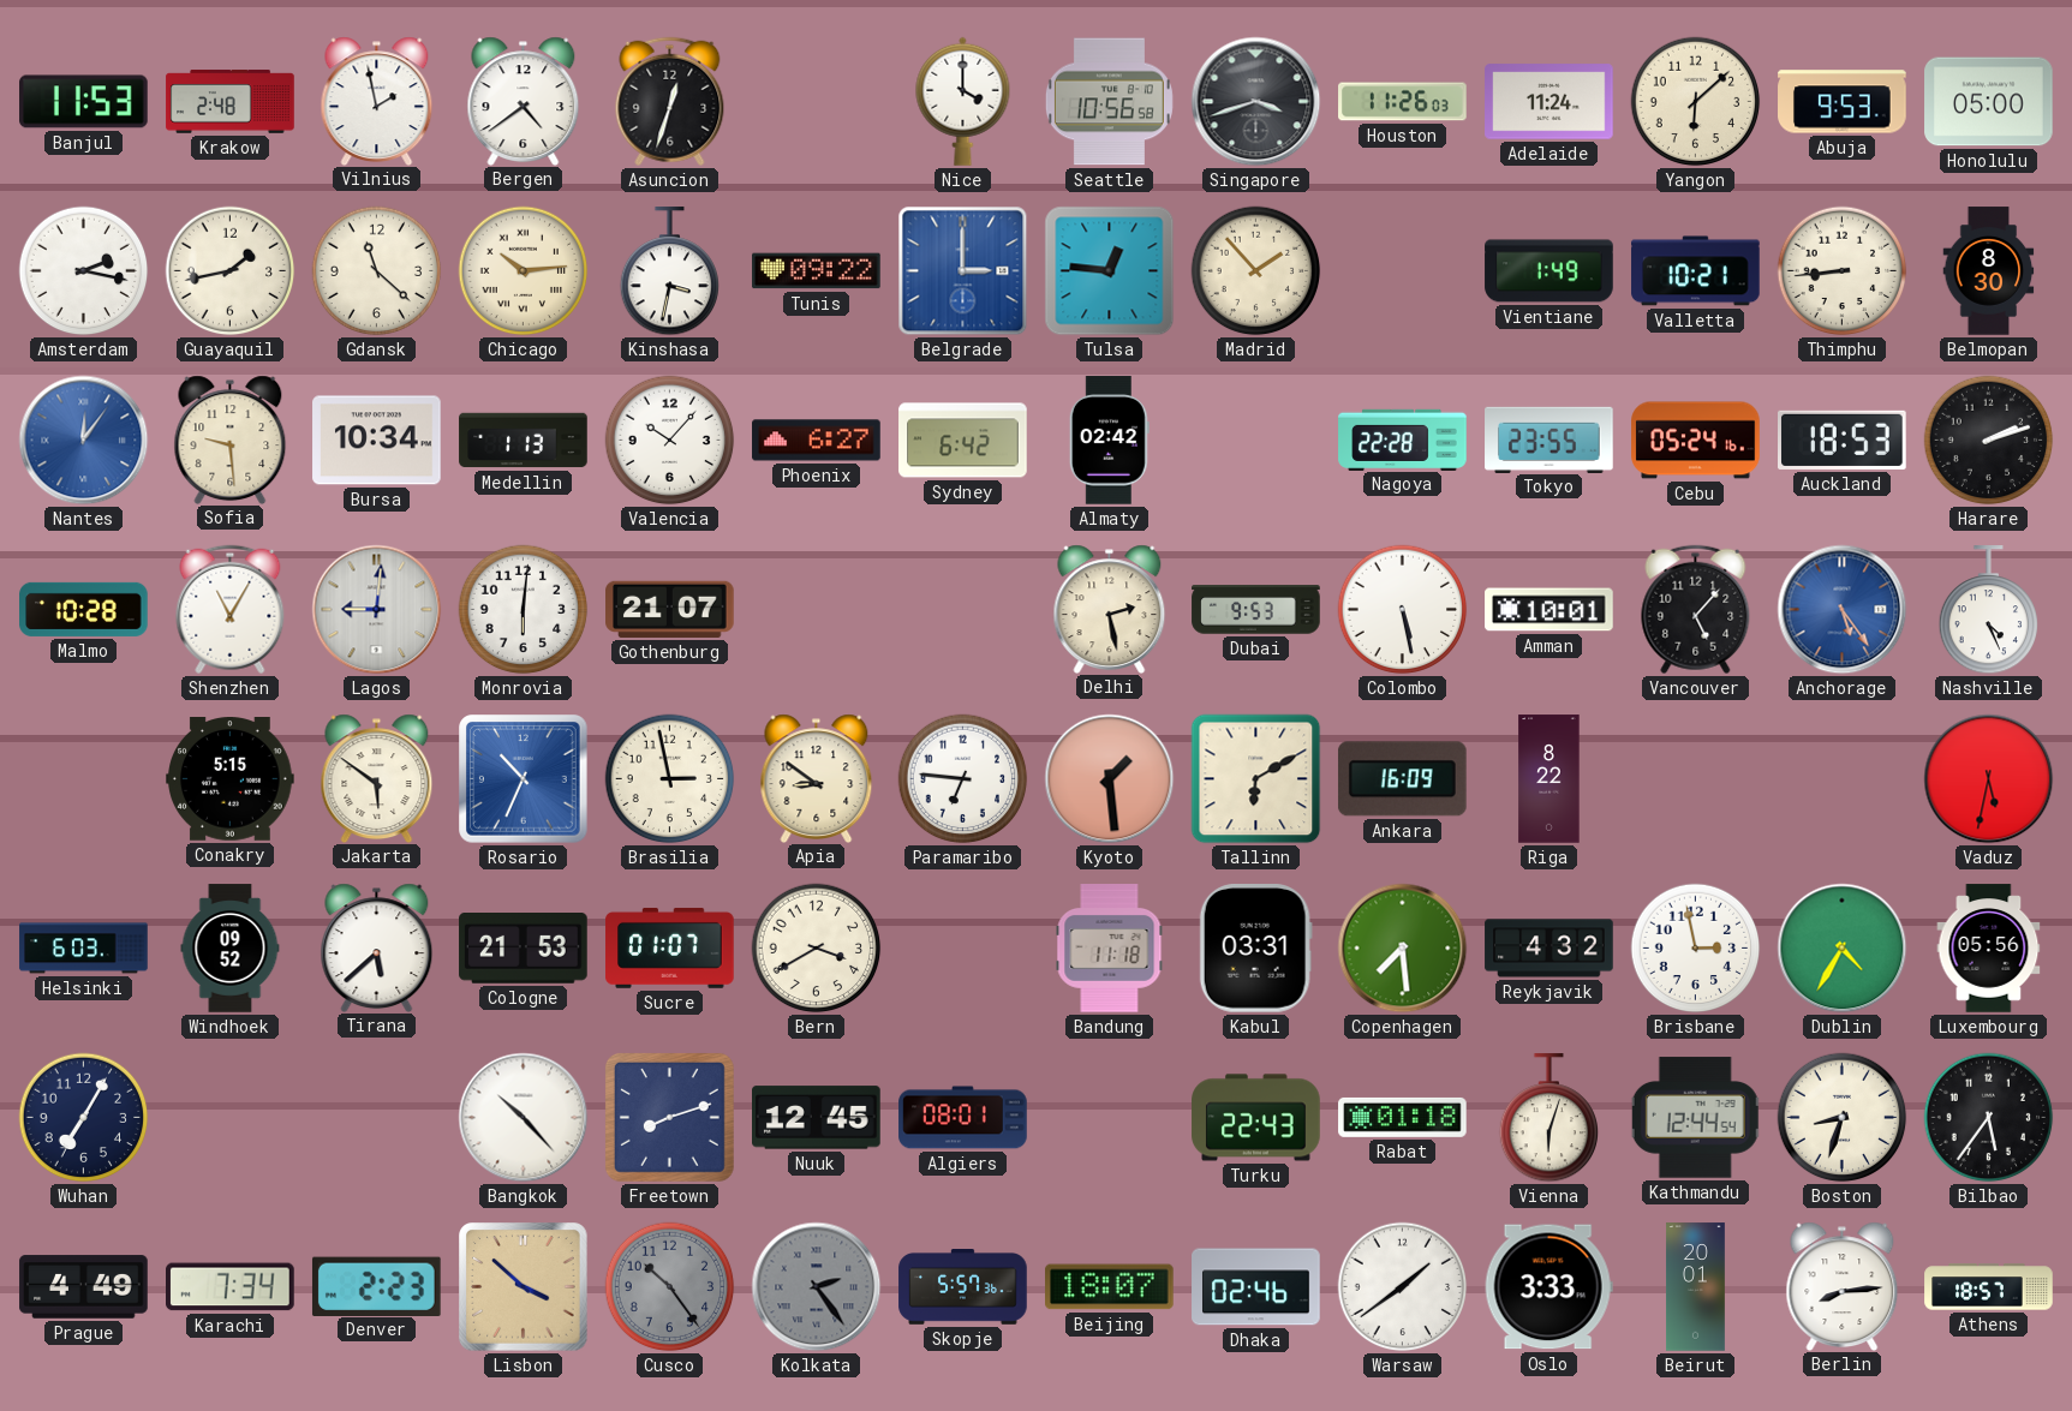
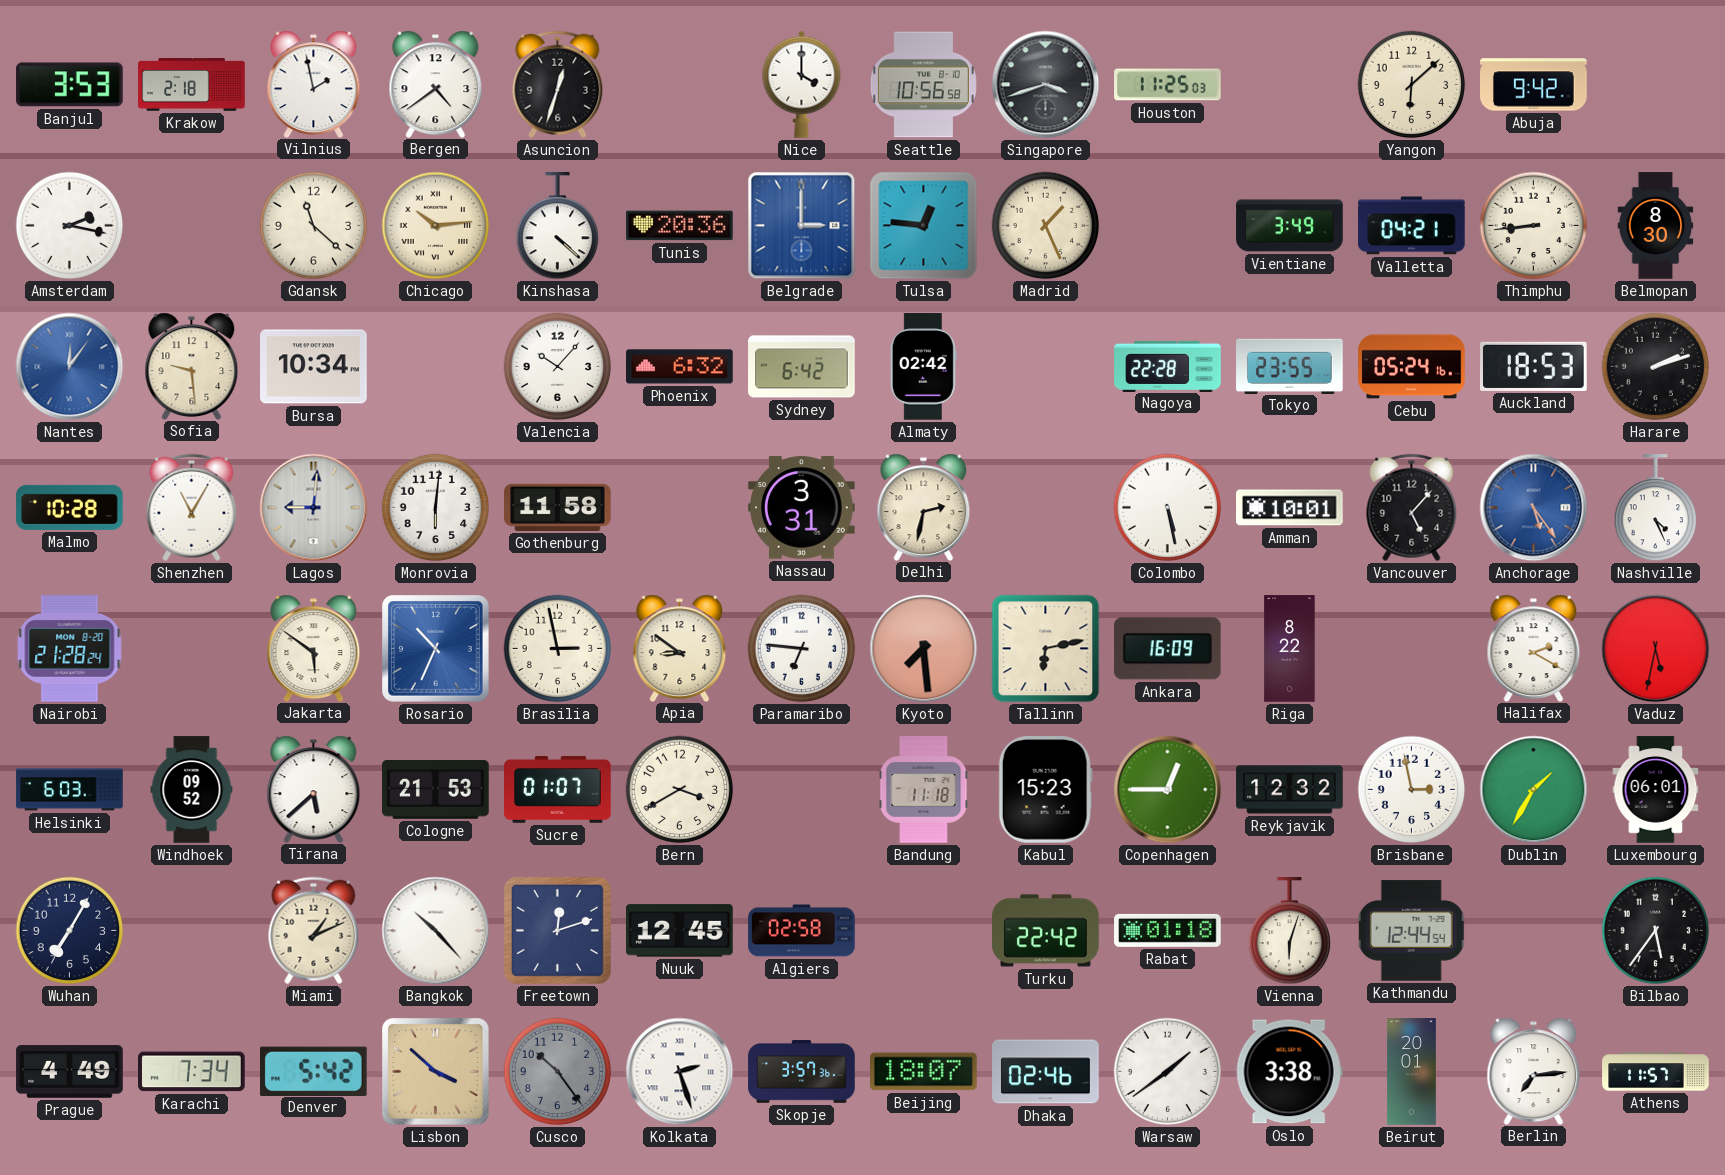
Banjul: 11:53 -> 3:53 (70, 85)
Krakow: 2:48 -> 2:18 (192, 85)
Houston: 11:26 -> 11:25 (1168, 85)
Adelaide: 11:24 -> none (1549, 102)
Abuja: 9:53 -> 9:42 (1534, 85)
Honolulu: 05:00 -> none (1989, 102)
Guayaquil: 1:43 -> none (231, 271)
Kinshasa: 3:32 -> 4:22 (558, 226)
Tunis: 09:22 -> 20:36 (680, 226)
Madrid: 1:53 -> 1:26 (1046, 226)
Vientiane: 1:49 -> 3:49 (1290, 226)
Valletta: 10:21 -> 04:21 (1412, 226)
Medellin: 1:13 -> none (524, 441)
Phoenix: 6:27 -> 6:32 (680, 367)
Gothenburg: 21:07 -> 11:58 (558, 507)
Nassau: none -> 3:31 (802, 508)
Delhi: 2:28 -> 2:32 (924, 507)
Dubai: 9:53 -> none (1256, 610)
Nairobi: none -> 21:28 (70, 649)
Conakry: 5:15 -> none (231, 779)
Kyoto: 1:29 -> 7:29 (924, 649)
Tallinn: 6:10 -> 6:13 (1046, 649)
Halifax: none -> 2:20 (1534, 648)
Kabul: 03:31 -> 15:23 (1045, 790)
Copenhagen: 7:29 -> 12:45 (1168, 790)
Reykjavik: 4:32 -> 12:32 (1290, 790)
Dublin: 4:35 -> 1:35 (1534, 790)
Luxembourg: 05:56 -> 06:01 (1656, 790)
Miami: none -> 1:11 (314, 931)
Freetown: 8:12 -> 12:12 (557, 930)
Algiers: 08:01 -> 02:58 (802, 931)
Turku: 22:43 -> 22:42 (1046, 931)
Boston: 8:33 -> none (1843, 1118)
Denver: 2:23 -> 5:42 (313, 1071)
Kolkata: 2:24 -> 2:27 (680, 1072)
Kolkata dial: grey -> white (680, 1072)
Skopje: 5:57 -> 3:57 (802, 1072)
Oslo: 3:33 -> 3:38 (1289, 1072)
Berlin: 8:14 -> 7:14 (1534, 1071)
Athens: 18:57 -> 11:57 (1656, 1072)
